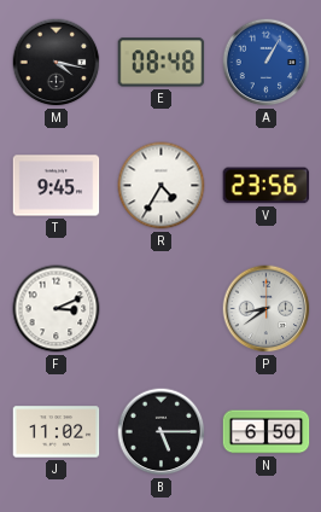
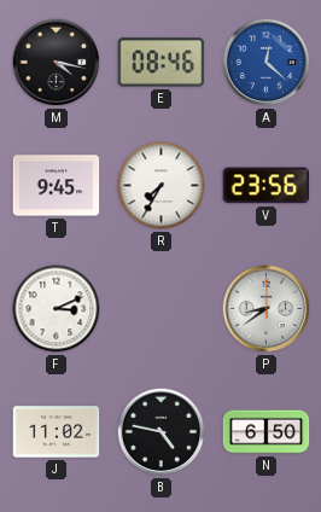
E: 08:48 -> 08:46 (162, 63)
A: 1:05 -> 12:22 (267, 63)
R: 4:35 -> 7:35 (162, 186)
B: 5:15 -> 4:47 (162, 432)
